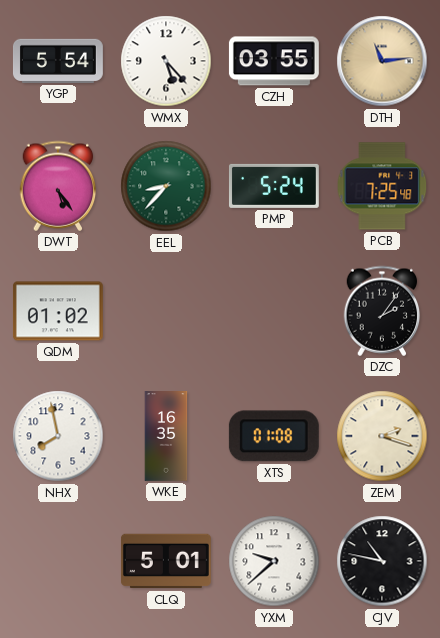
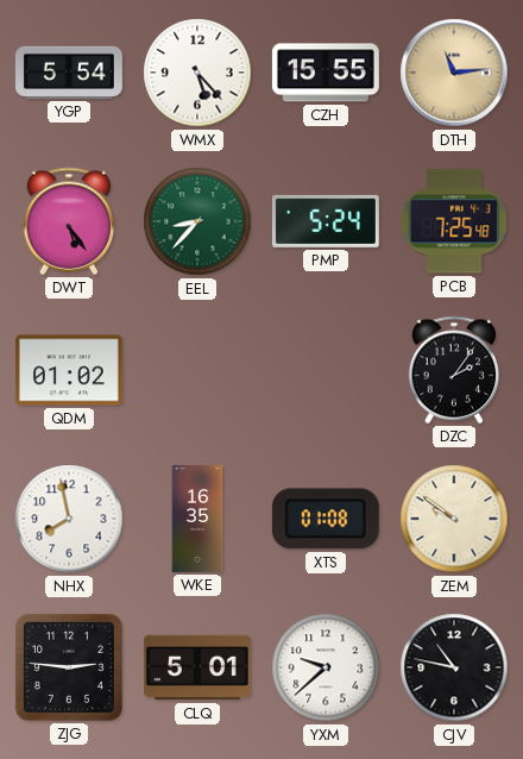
CZH: 03:55 -> 15:55 (326, 73)
ZEM: 2:18 -> 9:51 (454, 519)
ZJG: none -> 2:46 (69, 667)
